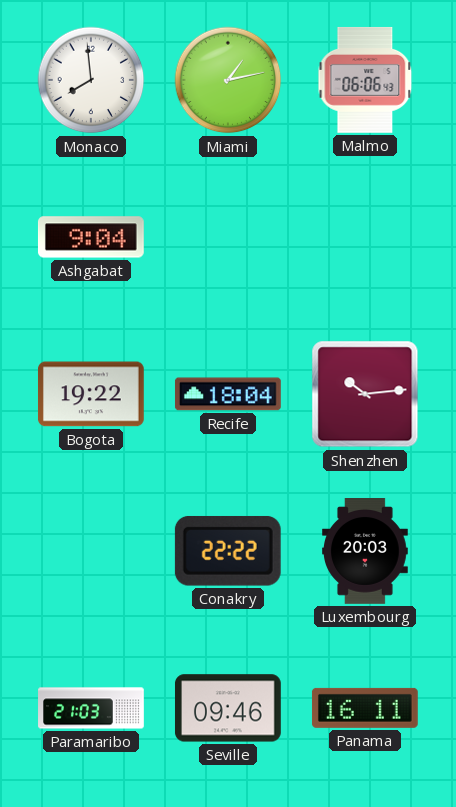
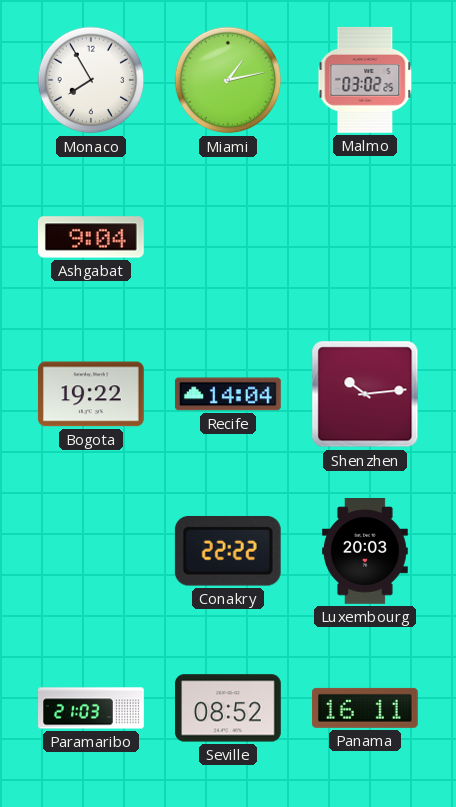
Monaco: 7:59 -> 7:55 (91, 80)
Malmo: 06:06 -> 03:02 (365, 80)
Recife: 18:04 -> 14:04 (228, 394)
Seville: 09:46 -> 08:52 (228, 708)
